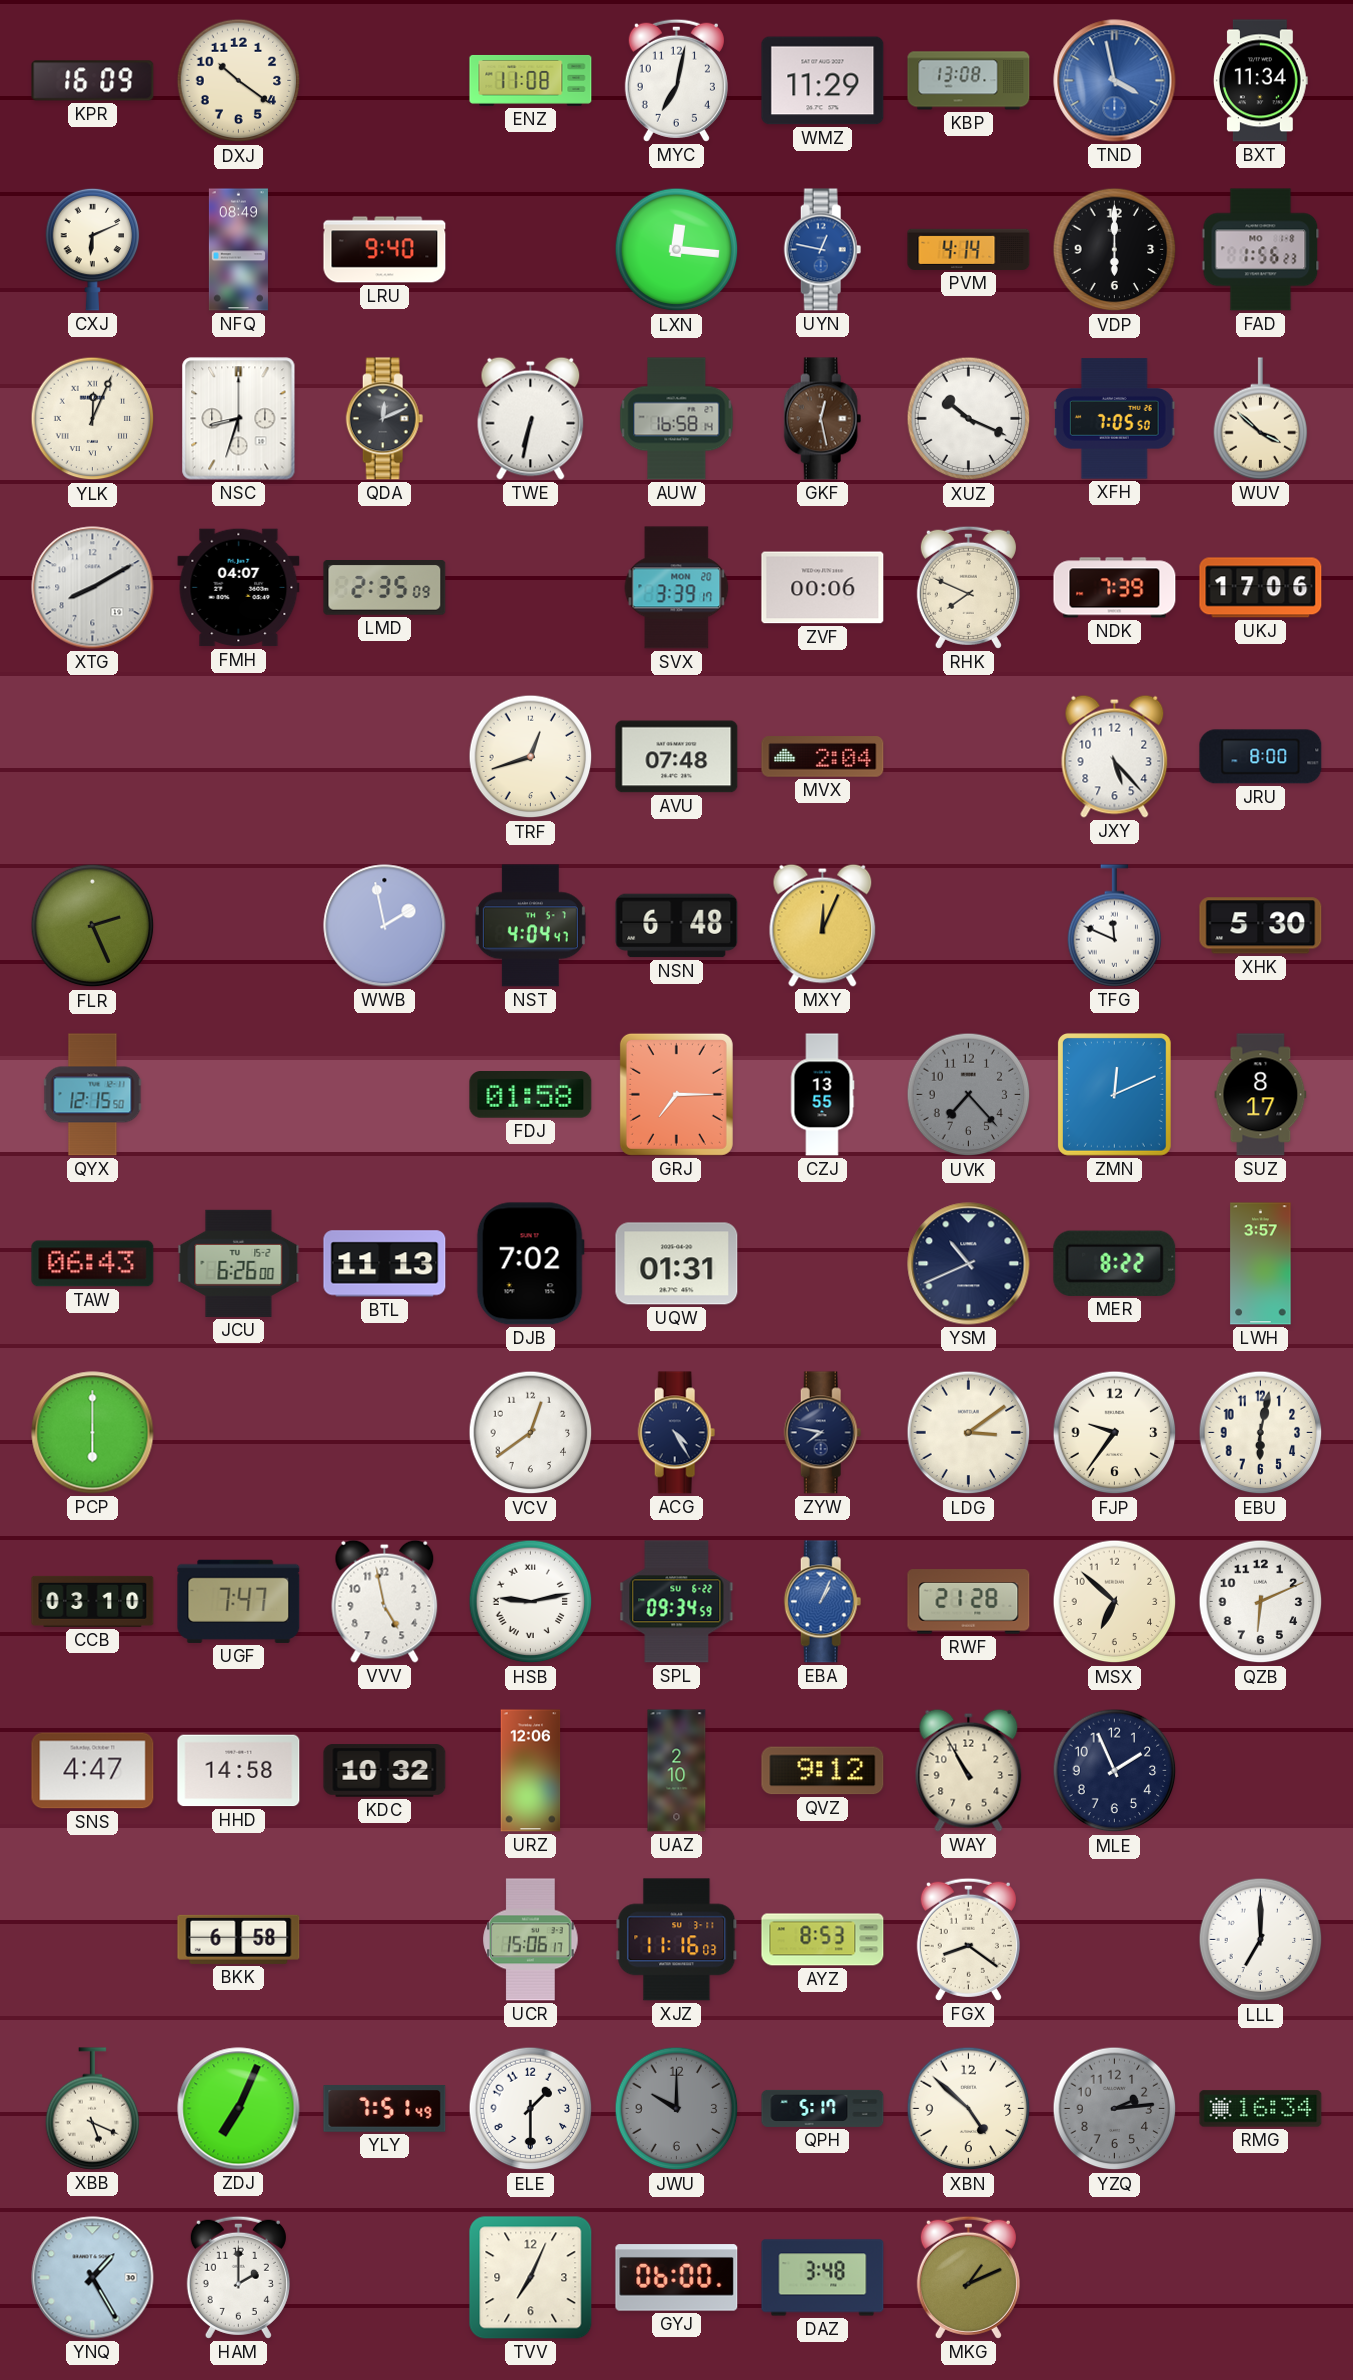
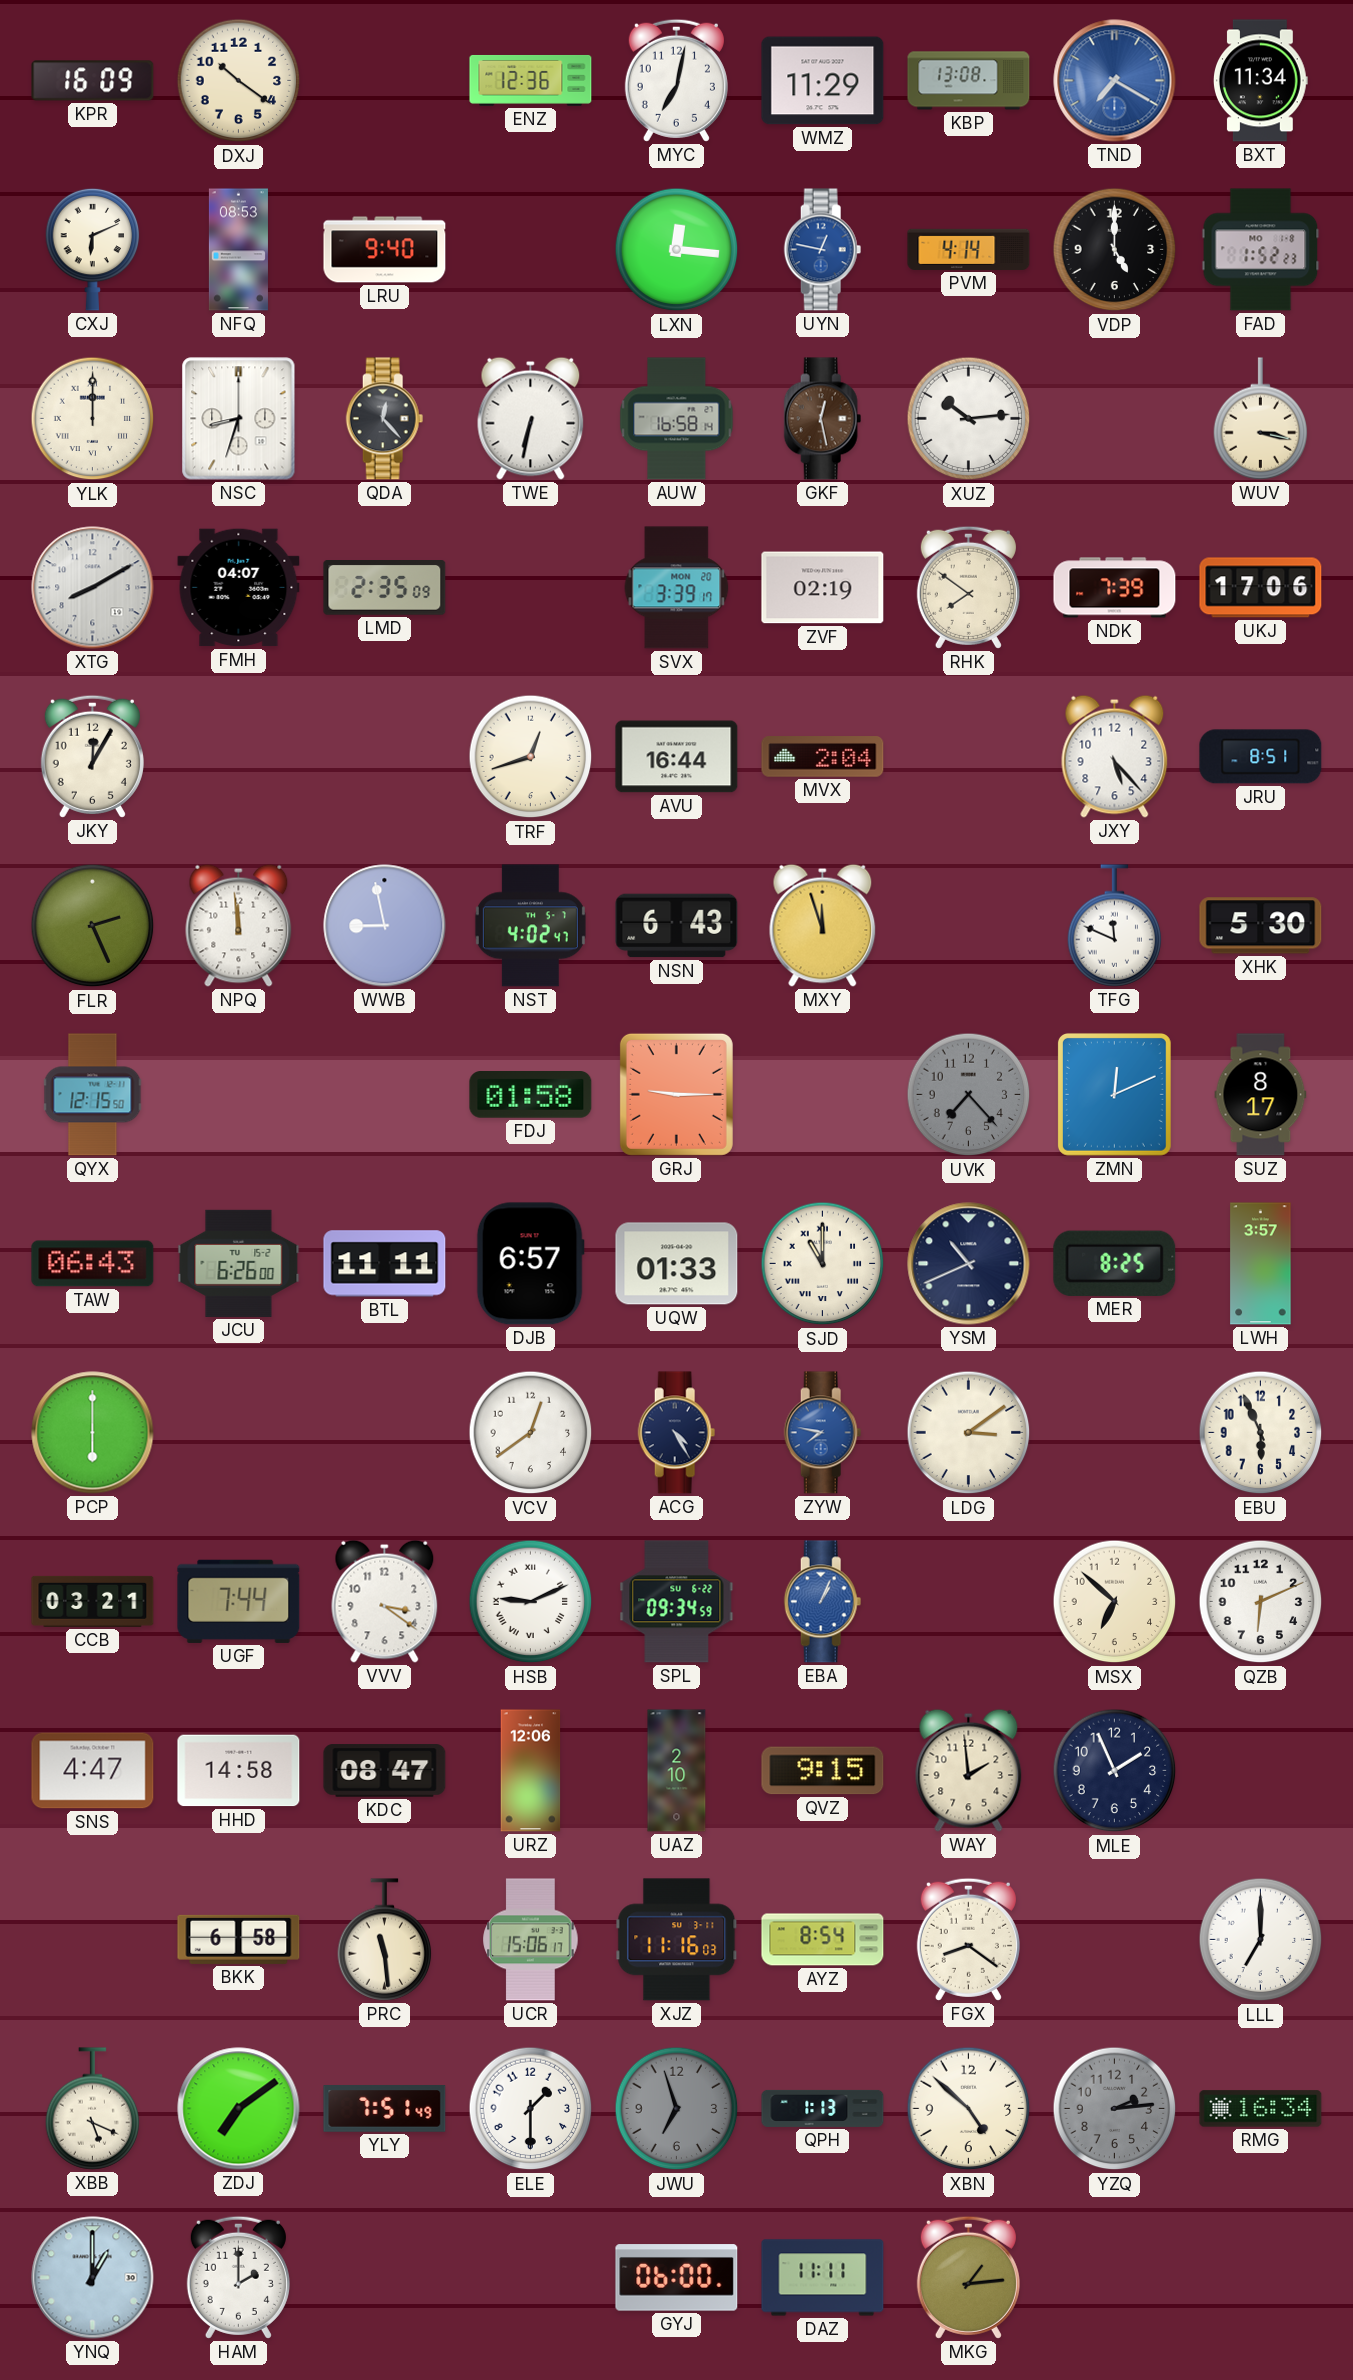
ENZ: 11:08 -> 12:36 (531, 80)
TND: 3:58 -> 7:20 (1115, 81)
NFQ: 08:49 -> 08:53 (238, 250)
VDP: 6:00 -> 5:00 (1115, 250)
FAD: 1:56 -> 1:52 (1261, 250)
YLK: 12:04 -> 12:00 (93, 419)
QDA: 12:11 -> 12:23 (385, 419)
XUZ: 10:19 -> 10:14 (969, 419)
XFH: 7:05 -> none (1114, 419)
WUV: 3:52 -> 3:17 (1261, 419)
ZVF: 00:06 -> 02:19 (823, 588)
RHK: 7:49 -> 7:51 (968, 587)
JKY: none -> 12:05 (92, 756)
AVU: 07:48 -> 16:44 (677, 757)
JRU: 8:00 -> 8:51 (1261, 757)
NPQ: none -> 11:59 (239, 925)
WWB: 1:58 -> 8:58 (385, 926)
NST: 4:04 -> 4:02 (530, 926)
NSN: 6:48 -> 6:43 (677, 926)
MXY: 12:04 -> 11:57 (823, 925)
GRJ: 7:15 -> 9:15 (676, 1094)
CZJ: 13:55 -> none (822, 1095)
BTL: 11:13 -> 11:11 (385, 1264)
DJB: 7:02 -> 6:57 (530, 1264)
UQW: 01:31 -> 01:33 (677, 1264)
SJD: none -> 11:00 (823, 1264)
MER: 8:22 -> 8:25 (1115, 1263)
ZYW dial: navy -> blue (823, 1433)
FJP: 9:36 -> none (1115, 1433)
EBU: 6:02 -> 5:56 (1261, 1433)
CCB: 03:10 -> 03:21 (93, 1601)
UGF: 7:47 -> 7:44 (239, 1601)
VVV: 4:58 -> 3:21 (385, 1601)
HSB: 9:13 -> 9:11 (531, 1602)
RWF: 21:28 -> none (969, 1602)
KDC: 10:32 -> 08:47 (385, 1771)
QVZ: 9:12 -> 9:15 (823, 1771)
WAY: 10:55 -> 1:59 (969, 1770)
PRC: none -> 11:29 (385, 1940)
AYZ: 8:53 -> 8:54 (823, 1940)
ZDJ: 7:04 -> 7:09 (239, 2109)
JWU: 10:00 -> 6:57 (677, 2109)
QPH: 5:17 -> 1:13 (823, 2108)
YNQ: 1:25 -> 1:00 (93, 2278)
TVV: 7:04 -> none (531, 2278)
DAZ: 3:48 -> 11:11 (823, 2278)
MKG: 1:11 -> 1:14 (968, 2277)
